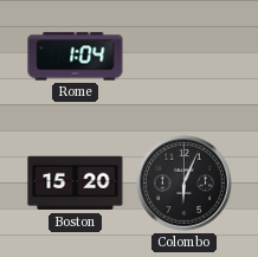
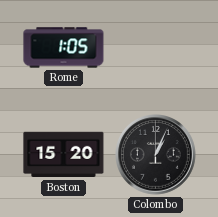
Rome: 1:04 -> 1:05 (64, 48)
Colombo: 6:04 -> 1:04 (156, 155)
